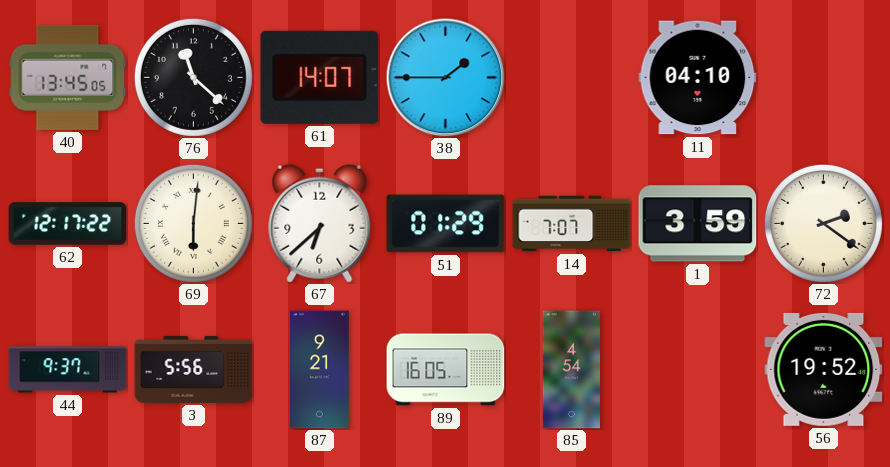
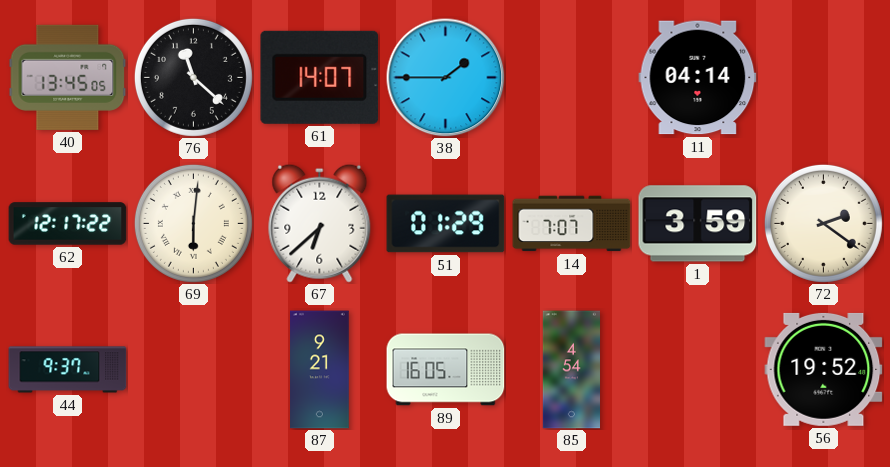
11: 04:10 -> 04:14 (698, 78)
3: 5:56 -> none (194, 369)
